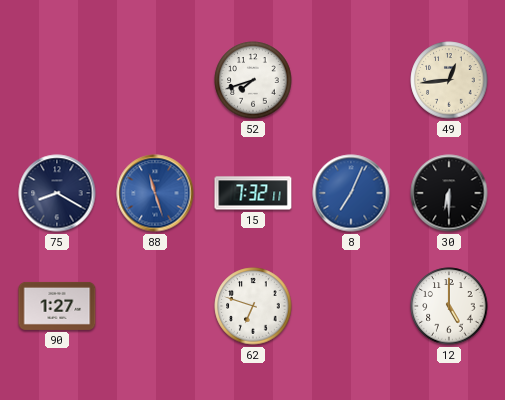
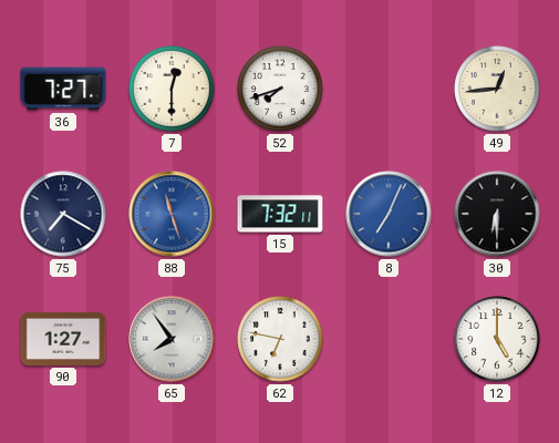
36: none -> 7:27 (63, 89)
7: none -> 12:30 (172, 89)
75: 8:20 -> 7:20 (63, 214)
65: none -> 7:54 (172, 339)
62: 6:48 -> 6:47 (280, 339)
